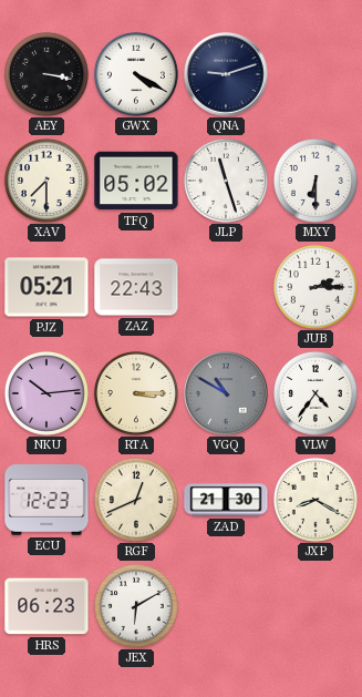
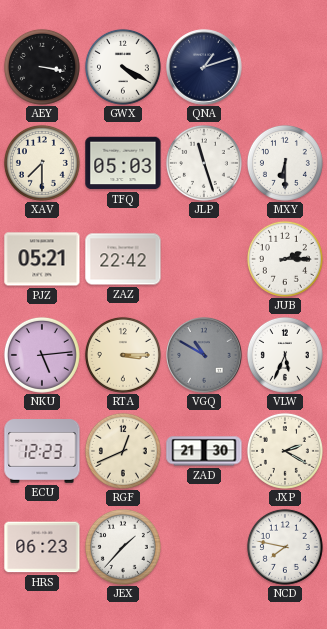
QNA: 9:12 -> 1:12 (204, 67)
TFQ: 05:02 -> 05:03 (123, 163)
ZAZ: 22:43 -> 22:42 (123, 259)
NKU: 10:14 -> 5:14 (42, 355)
VLW: 4:36 -> 5:34 (285, 355)
JXP: 8:20 -> 2:20 (285, 451)
JEX: 6:10 -> 1:37 (123, 547)
NCD: none -> 7:47 (285, 547)
